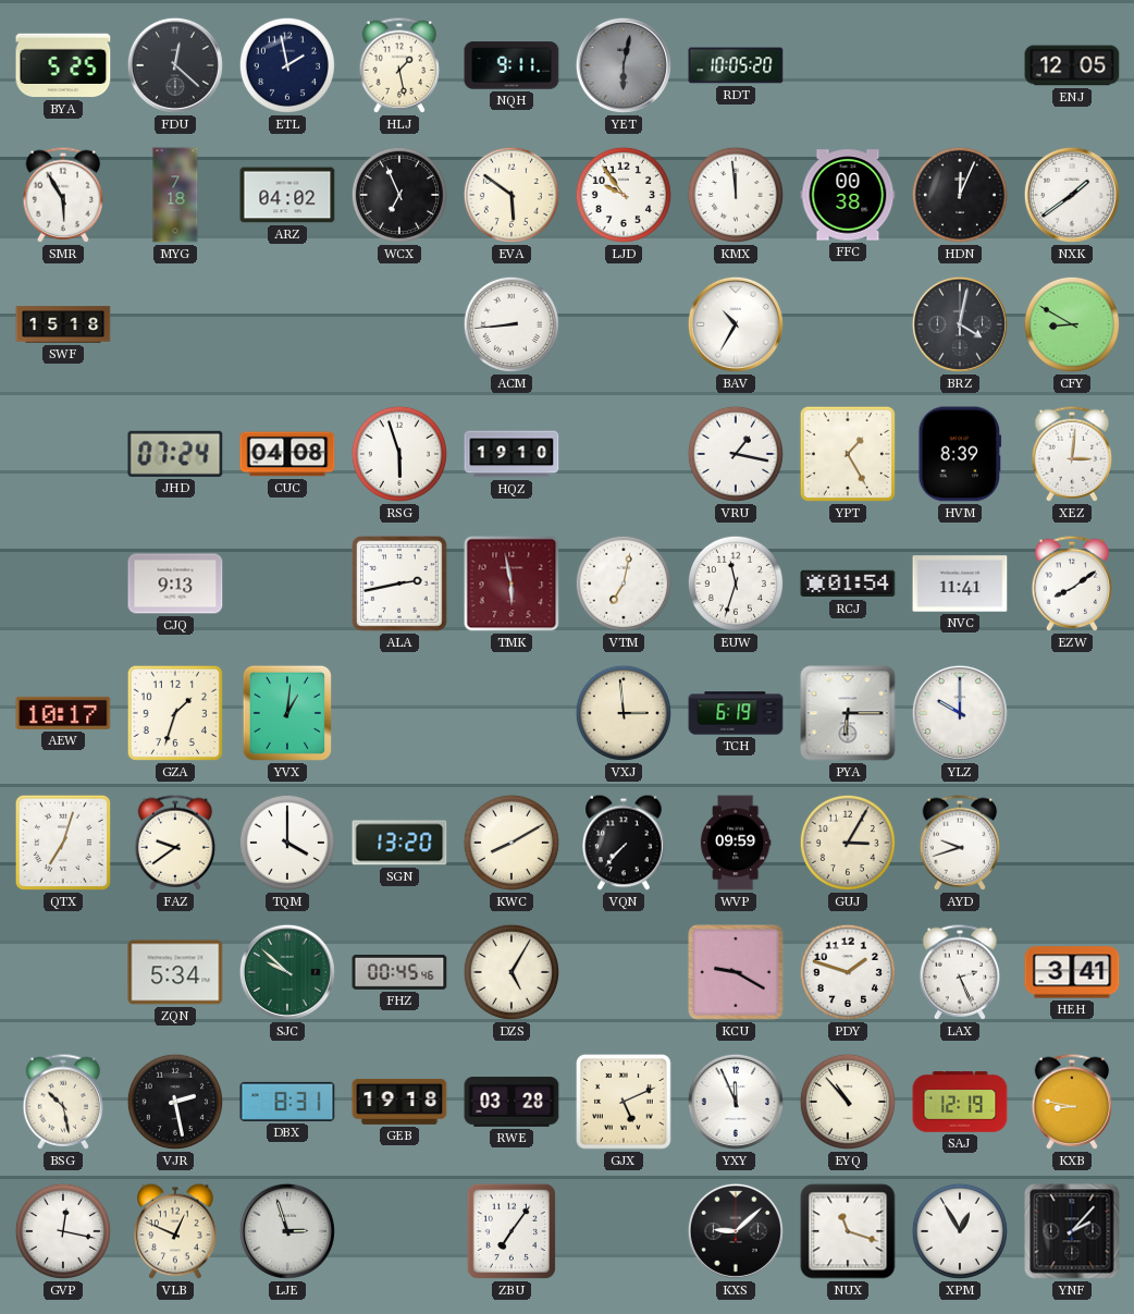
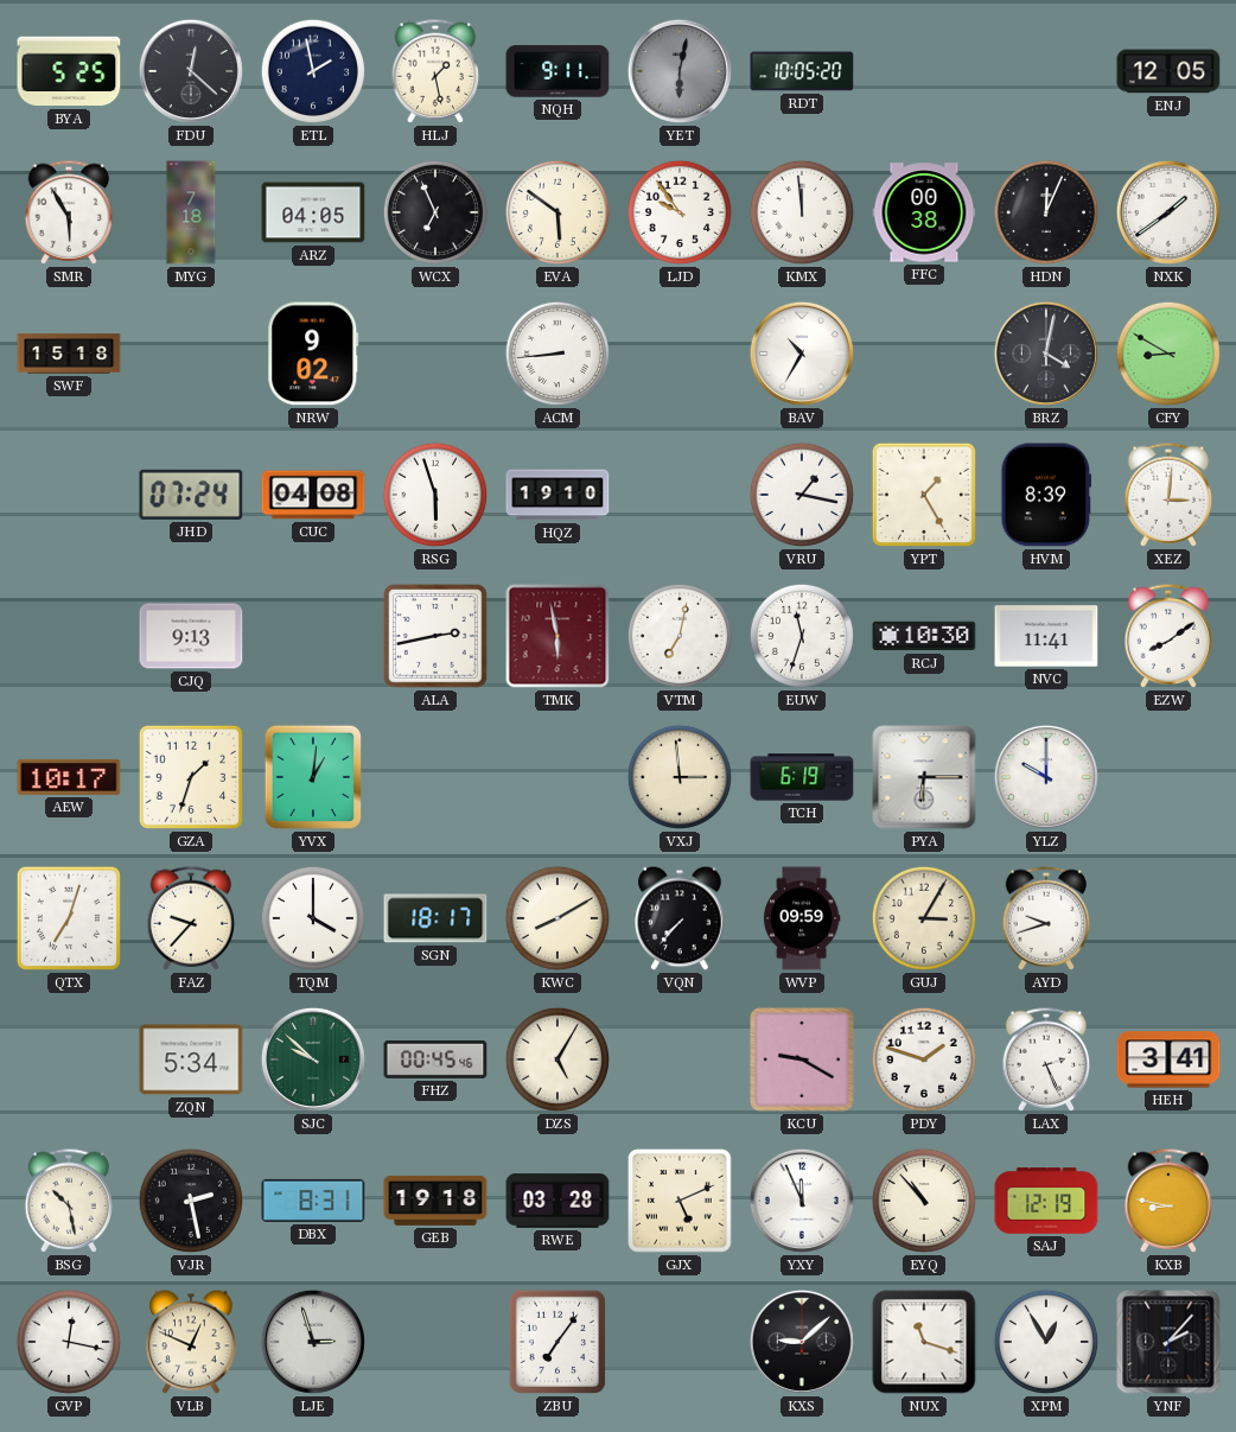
ARZ: 04:02 -> 04:05 (313, 212)
NRW: none -> 9:02 (313, 354)
RCJ: 01:54 -> 10:30 (924, 636)
FAZ: 9:39 -> 9:37 (191, 918)
SGN: 13:20 -> 18:17 (435, 918)
